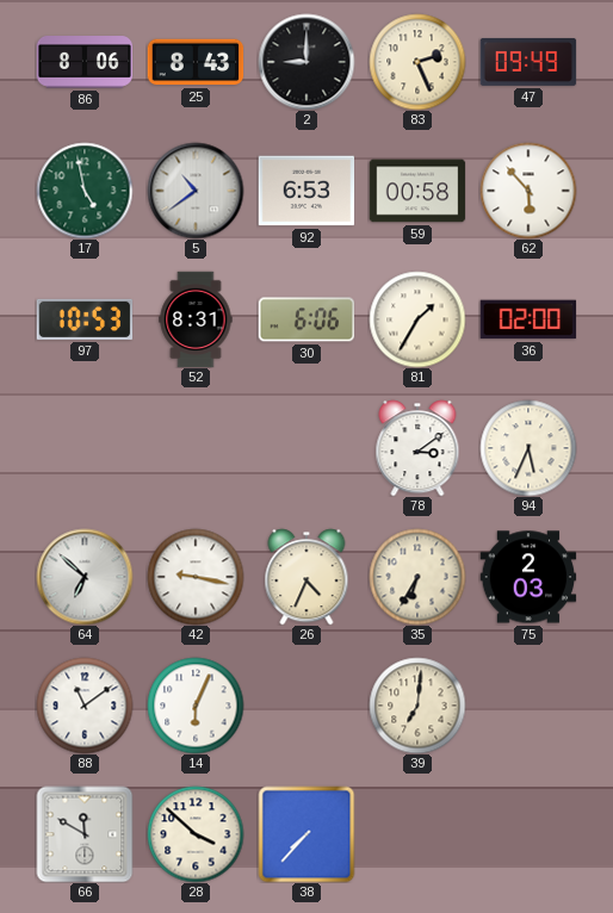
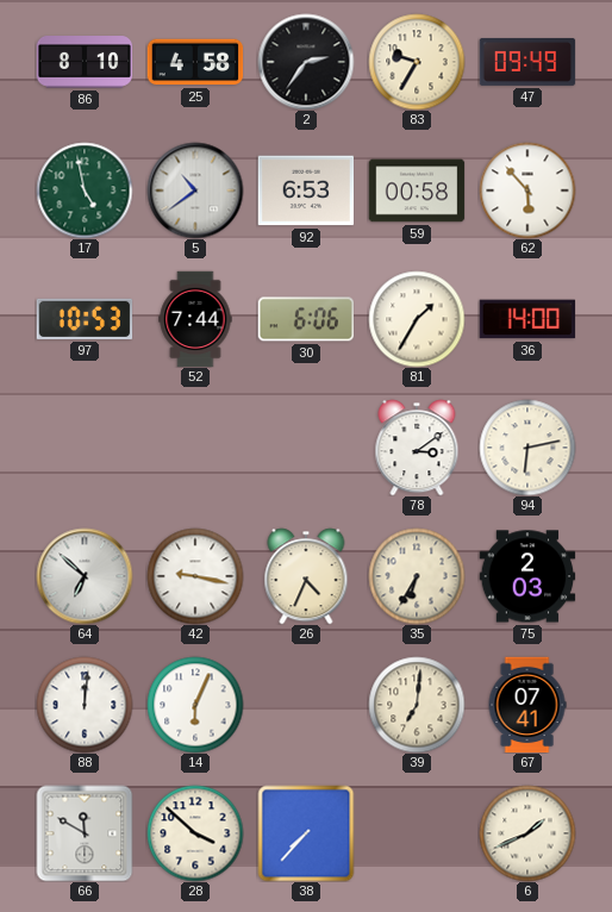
86: 8:06 -> 8:10 (85, 63)
25: 8:43 -> 4:58 (195, 62)
2: 9:00 -> 2:36 (306, 62)
83: 2:26 -> 9:35 (417, 62)
52: 8:31 -> 7:44 (195, 319)
36: 02:00 -> 14:00 (527, 319)
94: 5:34 -> 6:13 (527, 448)
88: 11:09 -> 12:01 (85, 705)
67: none -> 07:41 (527, 705)
6: none -> 1:41 (527, 833)
